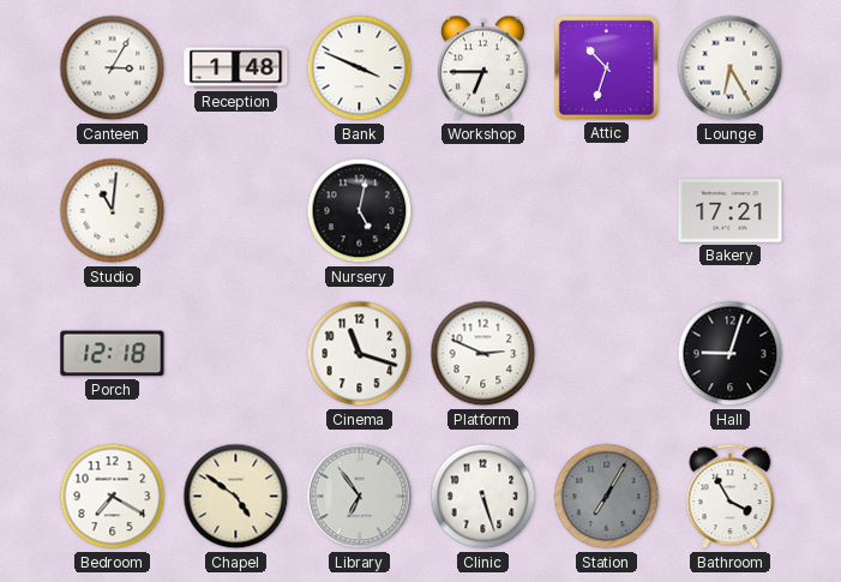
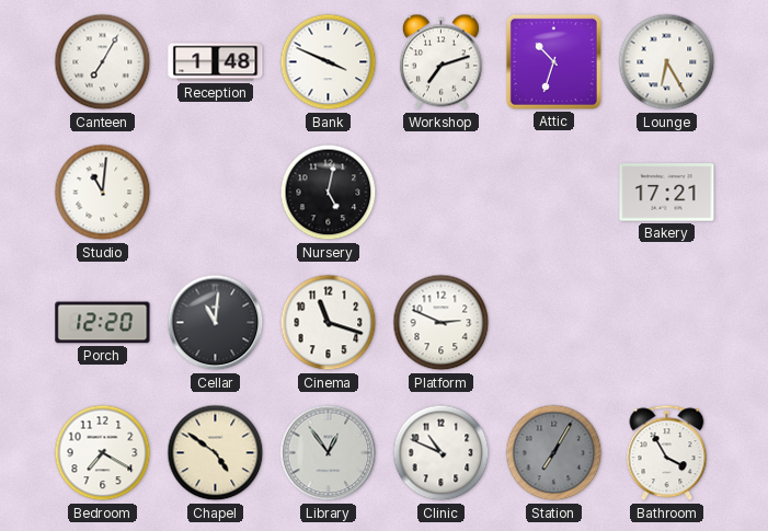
Canteen: 3:05 -> 7:05 (103, 62)
Workshop: 6:45 -> 7:12 (440, 62)
Porch: 12:18 -> 12:20 (103, 323)
Cellar: none -> 11:01 (216, 323)
Hall: 9:03 -> none (731, 354)
Library: 6:54 -> 12:54 (329, 453)
Clinic: 5:27 -> 10:49 (442, 453)
